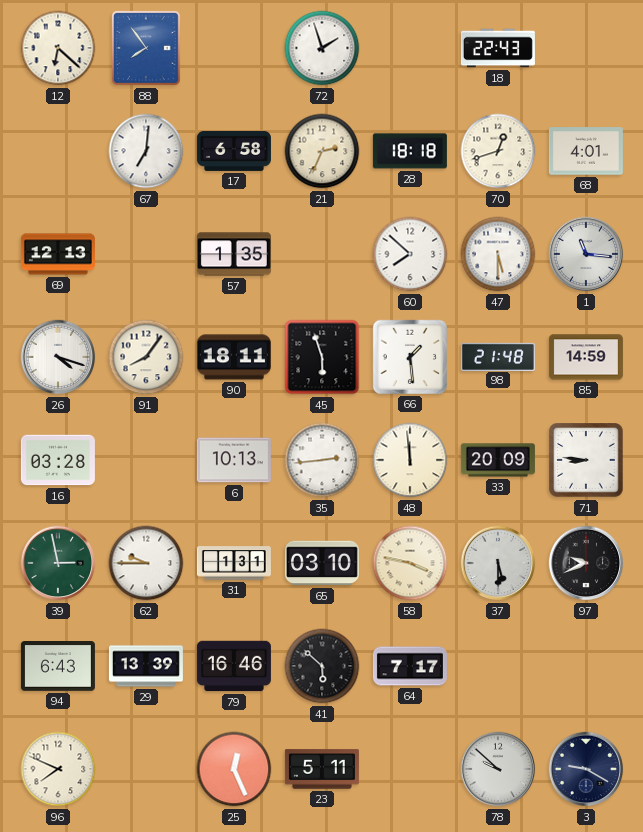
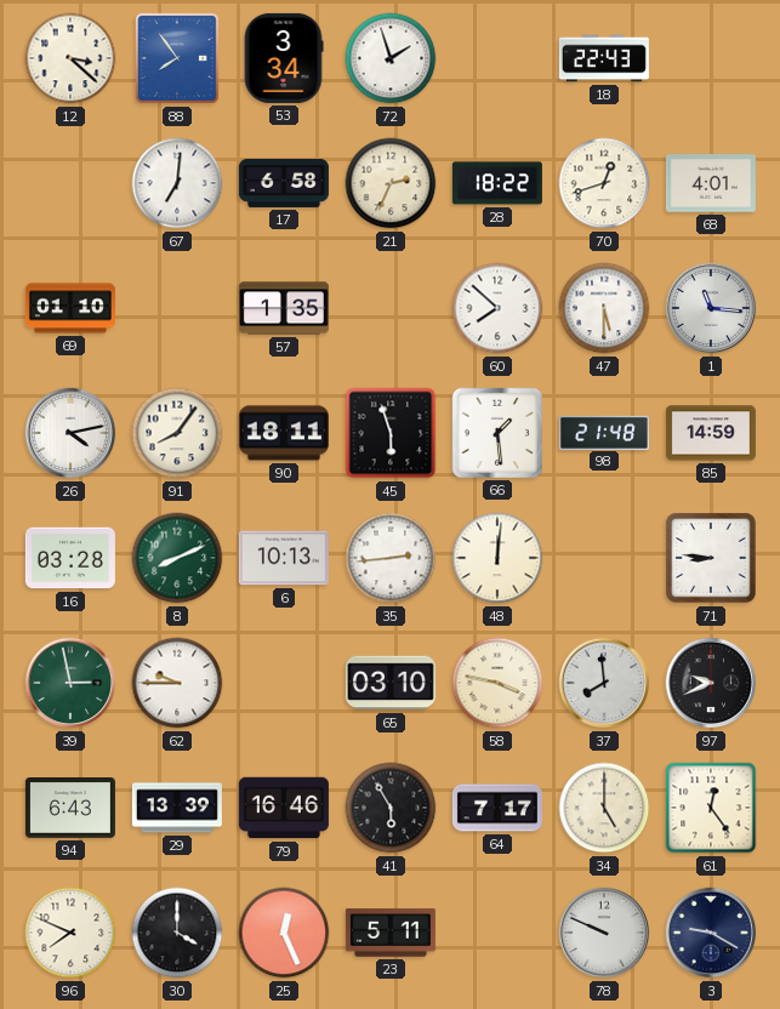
12: 6:22 -> 3:22 (70, 58)
53: none -> 3:34 (284, 58)
28: 18:18 -> 18:22 (497, 183)
69: 12:13 -> 01:10 (70, 308)
26: 4:18 -> 4:13 (70, 433)
8: none -> 8:11 (177, 558)
48: 11:59 -> 12:01 (497, 558)
33: 20:09 -> none (498, 460)
31: 1:31 -> none (234, 563)
37: 5:30 -> 7:59 (604, 683)
41: 5:52 -> 5:55 (391, 808)
34: none -> 5:00 (604, 808)
61: none -> 12:24 (711, 808)
30: none -> 4:00 (177, 933)
78: 9:52 -> 9:49 (604, 933)
